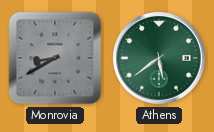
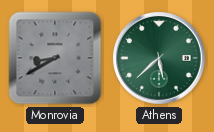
Athens: 5:39 -> 5:38 (160, 59)
